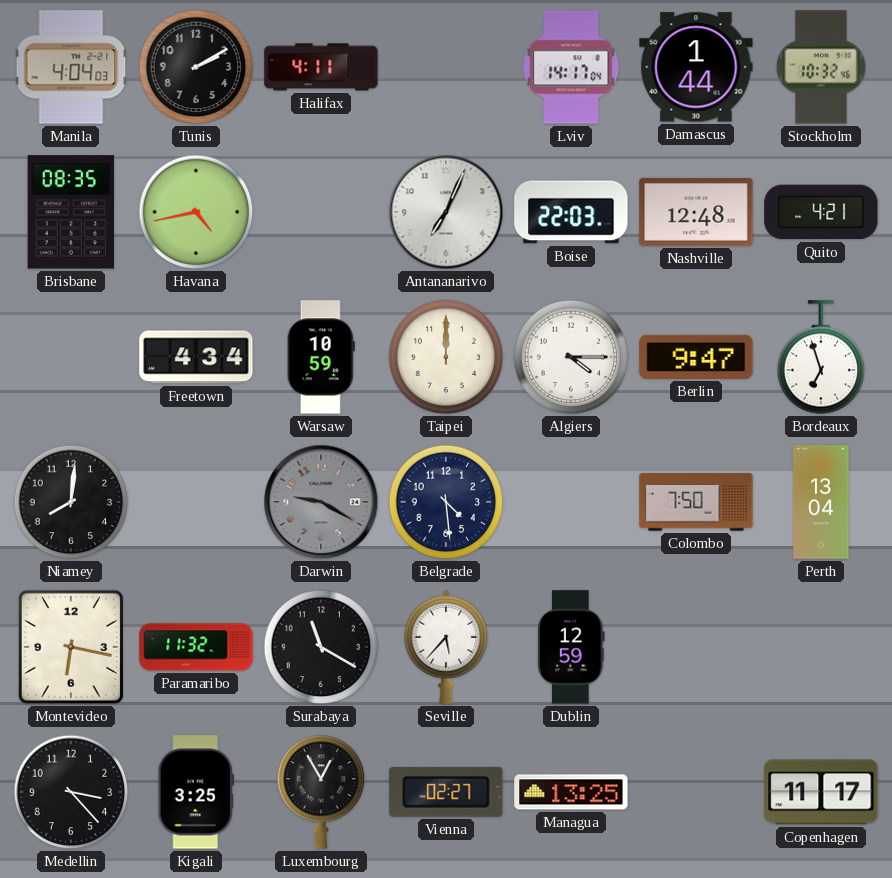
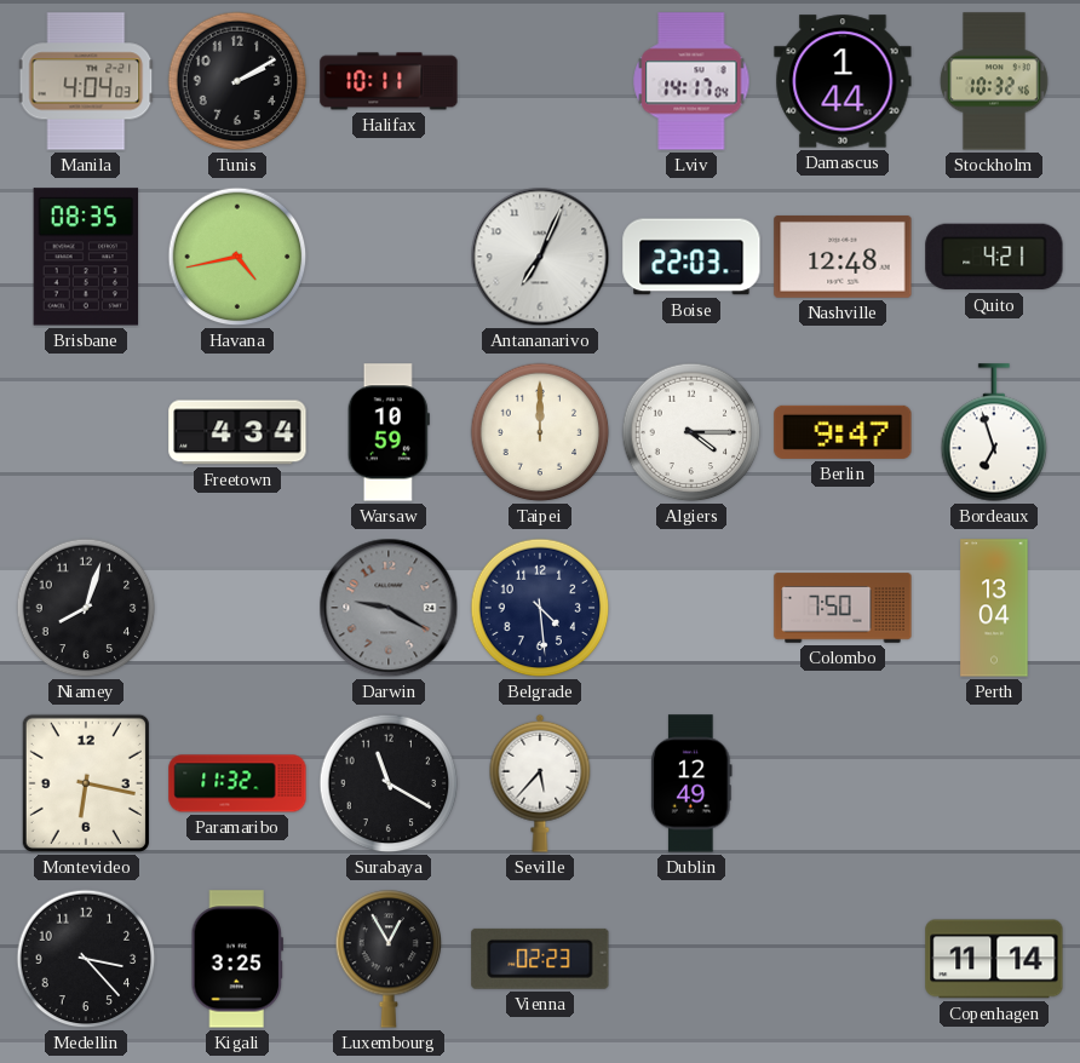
Halifax: 4:11 -> 10:11 (389, 81)
Niamey: 8:01 -> 8:03 (86, 608)
Dublin: 12:59 -> 12:49 (691, 783)
Vienna: 02:27 -> 02:23 (540, 959)
Managua: 13:25 -> none (571, 792)
Copenhagen: 11:17 -> 11:14 (994, 959)
